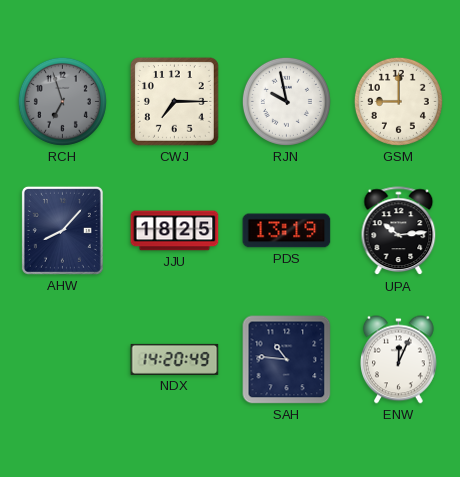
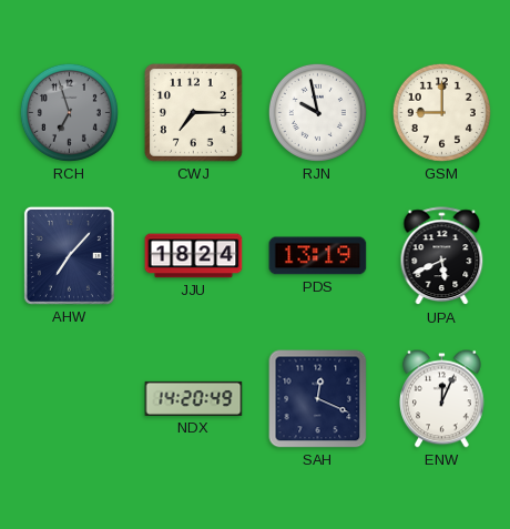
AHW: 8:07 -> 7:07 (69, 255)
JJU: 18:25 -> 18:24 (194, 256)
UPA: 10:14 -> 5:41 (442, 256)
SAH: 10:46 -> 12:19 (318, 399)
